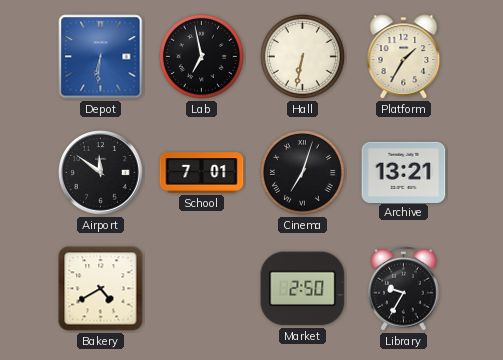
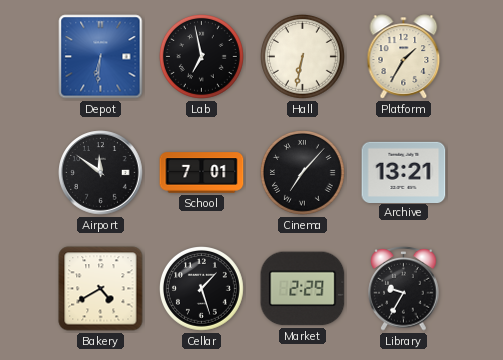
Cinema: 7:03 -> 7:07 (303, 173)
Cellar: none -> 1:27 (202, 289)
Market: 2:50 -> 2:29 (303, 289)
